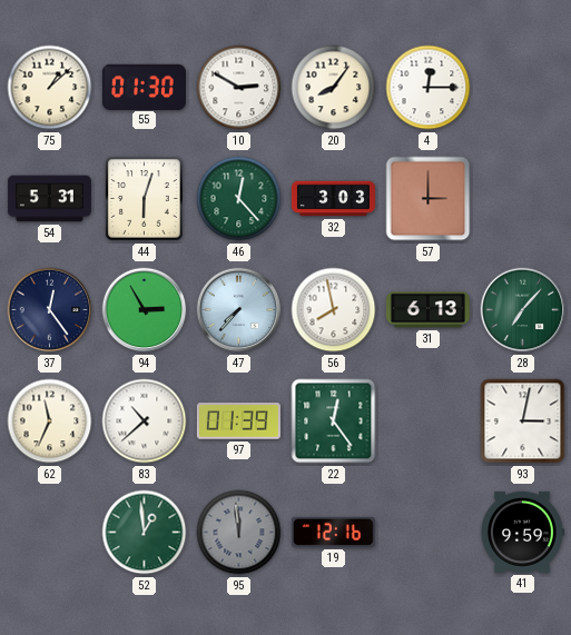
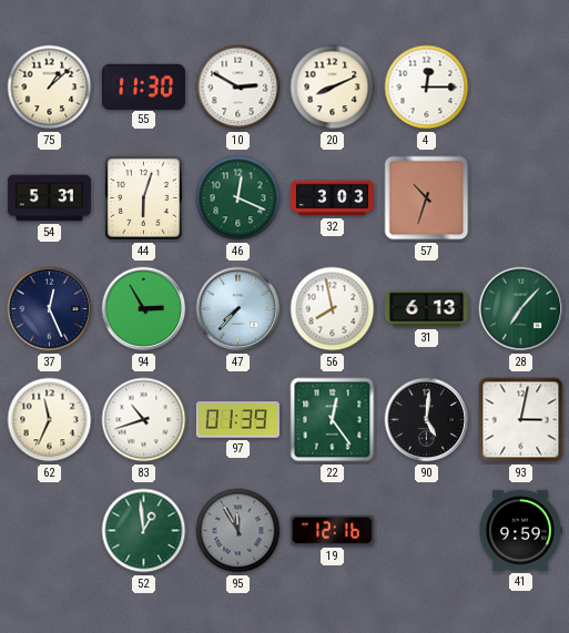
55: 01:30 -> 11:30 (143, 86)
20: 8:06 -> 8:11 (333, 88)
46: 12:23 -> 12:19 (238, 198)
57: 3:00 -> 10:33 (427, 198)
37: 12:24 -> 12:26 (50, 309)
83: 10:38 -> 10:42 (144, 420)
90: none -> 5:01 (427, 420)
95: 11:59 -> 11:55 (238, 531)
